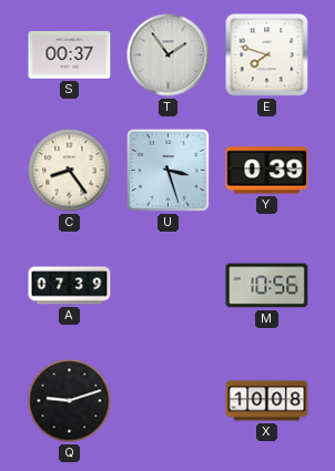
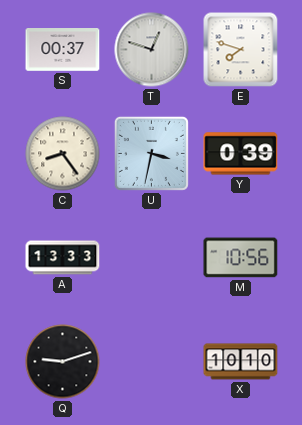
T: 1:54 -> 12:48 (152, 50)
U: 3:27 -> 3:32 (151, 153)
A: 07:39 -> 13:33 (63, 258)
X: 10:08 -> 10:10 (241, 362)
